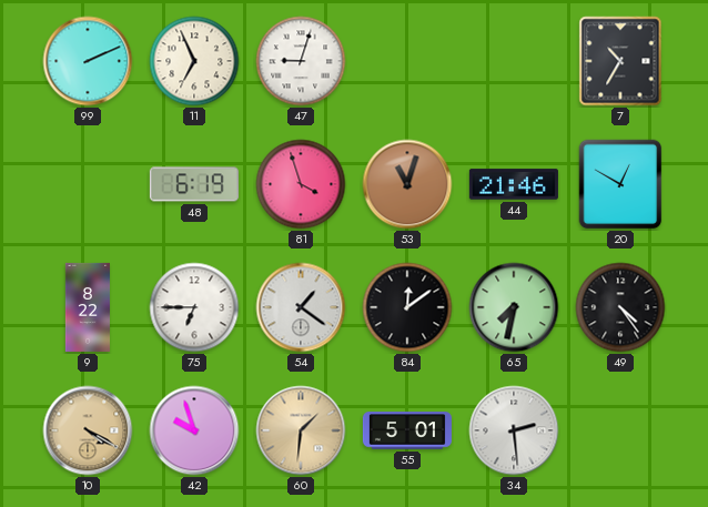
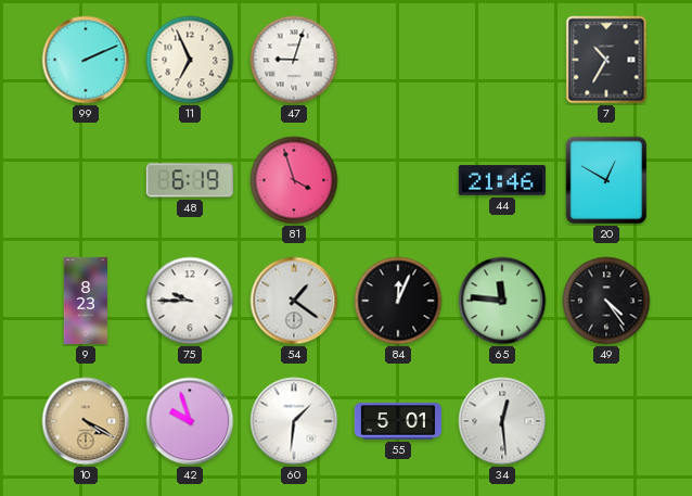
53: 11:03 -> none (407, 184)
9: 8:22 -> 8:23 (86, 301)
75: 6:45 -> 9:45 (190, 301)
84: 12:09 -> 12:04 (398, 301)
65: 7:32 -> 11:46 (502, 301)
60 dial: champagne -> white (294, 421)
34: 2:29 -> 12:29 (502, 421)
